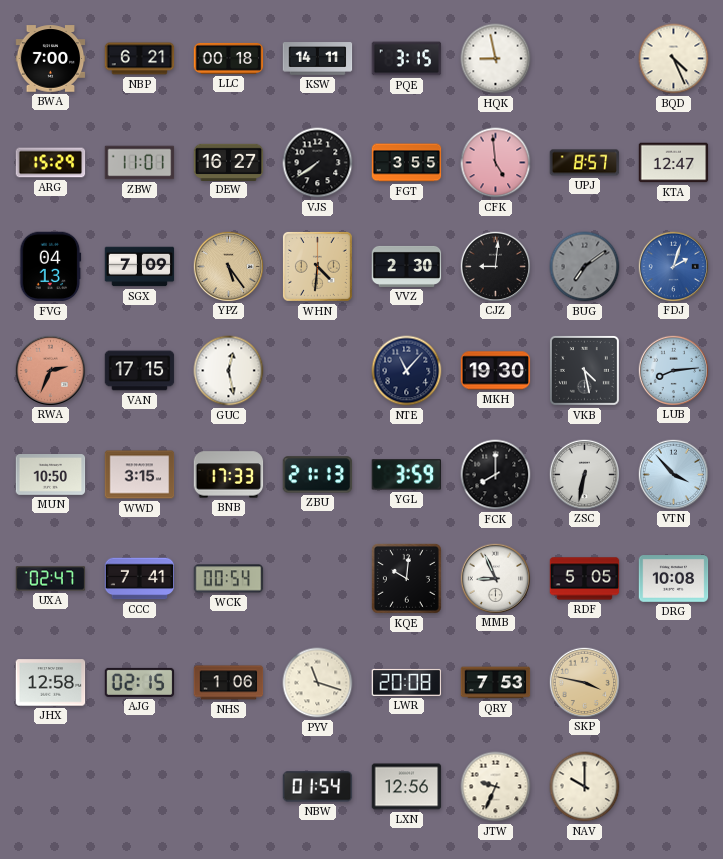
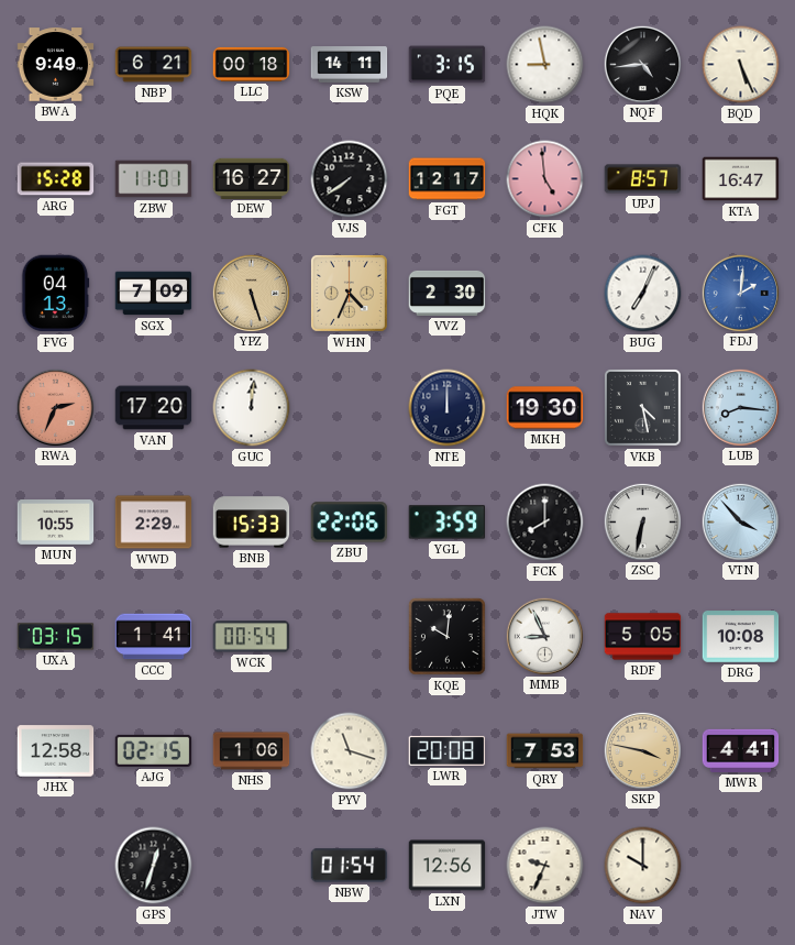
BWA: 7:00 -> 9:49 (56, 65)
NQF: none -> 4:44 (642, 64)
BQD: 4:26 -> 5:26 (741, 65)
ARG: 15:29 -> 15:28 (56, 179)
FGT: 3:55 -> 12:17 (448, 179)
KTA: 12:47 -> 16:47 (741, 179)
YPZ: 5:24 -> 5:27 (251, 293)
WHN: 4:31 -> 4:34 (349, 293)
CJZ: 9:01 -> none (495, 266)
BUG: 7:09 -> 7:04 (643, 294)
BUG dial: grey -> white (643, 294)
FDJ: 2:03 -> 2:01 (740, 293)
VAN: 17:15 -> 17:20 (154, 408)
GUC: 12:28 -> 12:01 (252, 408)
NTE: 11:07 -> 12:00 (448, 408)
LUB: 8:14 -> 8:16 (740, 407)
MUN: 10:50 -> 10:55 (56, 523)
WWD: 3:15 -> 2:29 (154, 523)
BNB: 17:33 -> 15:33 (252, 523)
ZBU: 21:13 -> 22:06 (350, 523)
UXA: 02:47 -> 03:15 (56, 637)
CCC: 7:41 -> 1:41 (154, 637)
MWR: none -> 4:41 (741, 750)
GPS: none -> 12:33 (154, 866)
